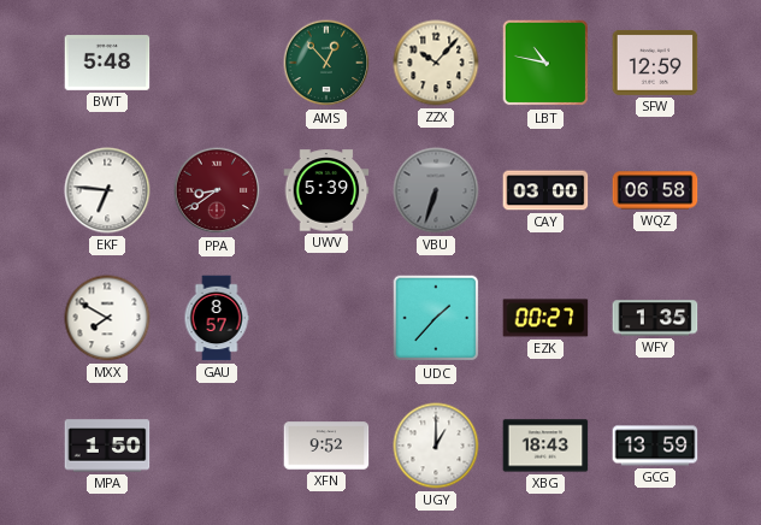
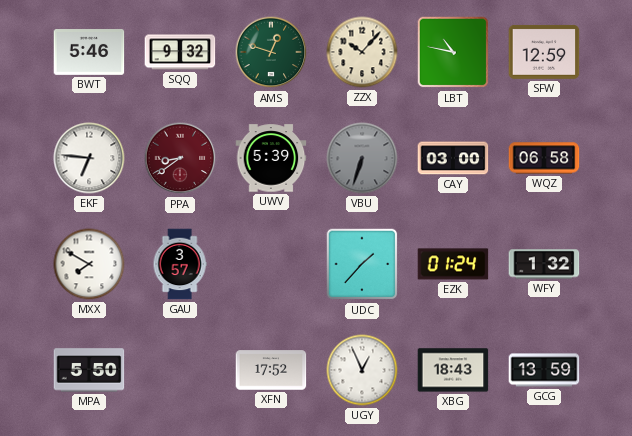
BWT: 5:48 -> 5:46 (89, 53)
SQQ: none -> 9:32 (180, 52)
AMS: 12:53 -> 12:48 (271, 52)
GAU: 8:57 -> 3:57 (180, 264)
EZK: 00:27 -> 01:24 (453, 264)
WFY: 1:35 -> 1:32 (544, 264)
MPA: 1:50 -> 5:50 (89, 370)
XFN: 9:52 -> 17:52 (271, 370)
UGY: 1:00 -> 12:56 (362, 370)
